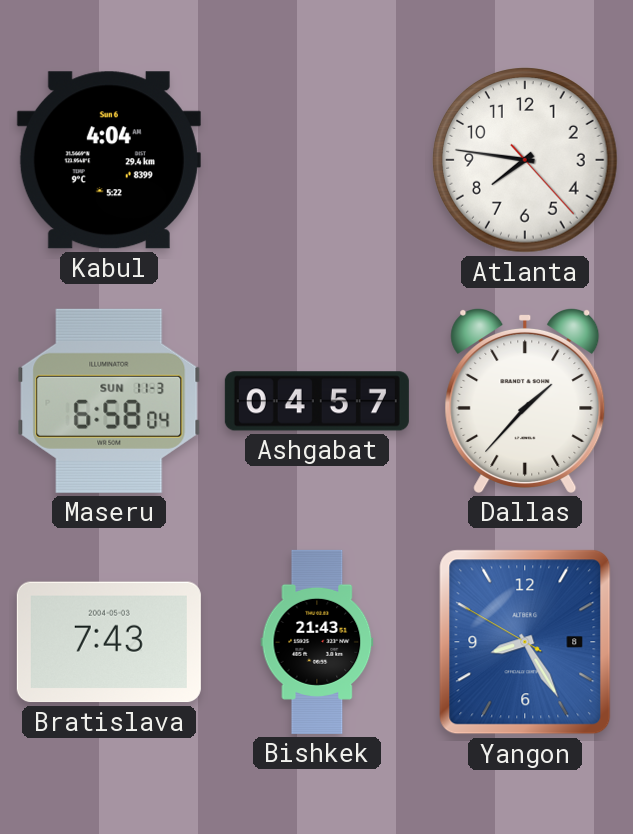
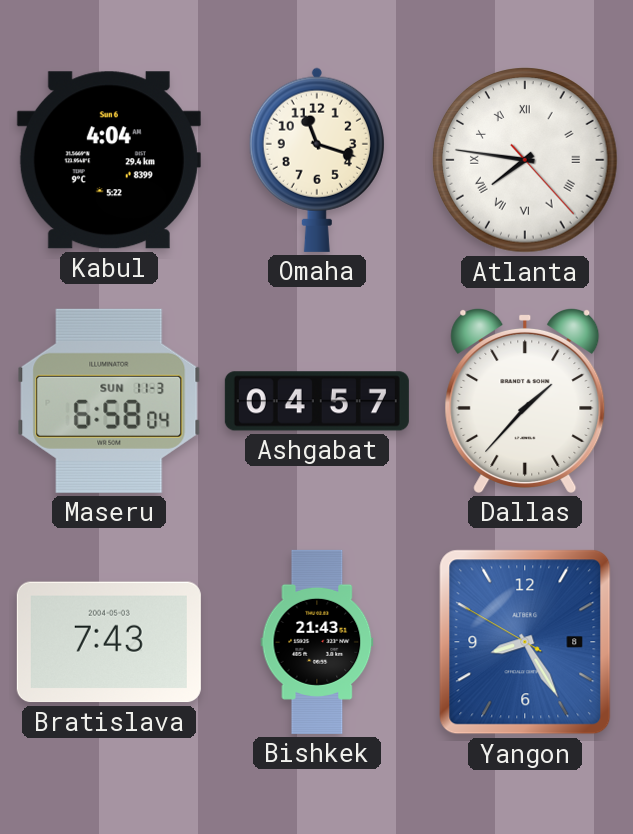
Omaha: none -> 11:18 (317, 160)
Atlanta numerals: Arabic -> Roman (525, 160)
